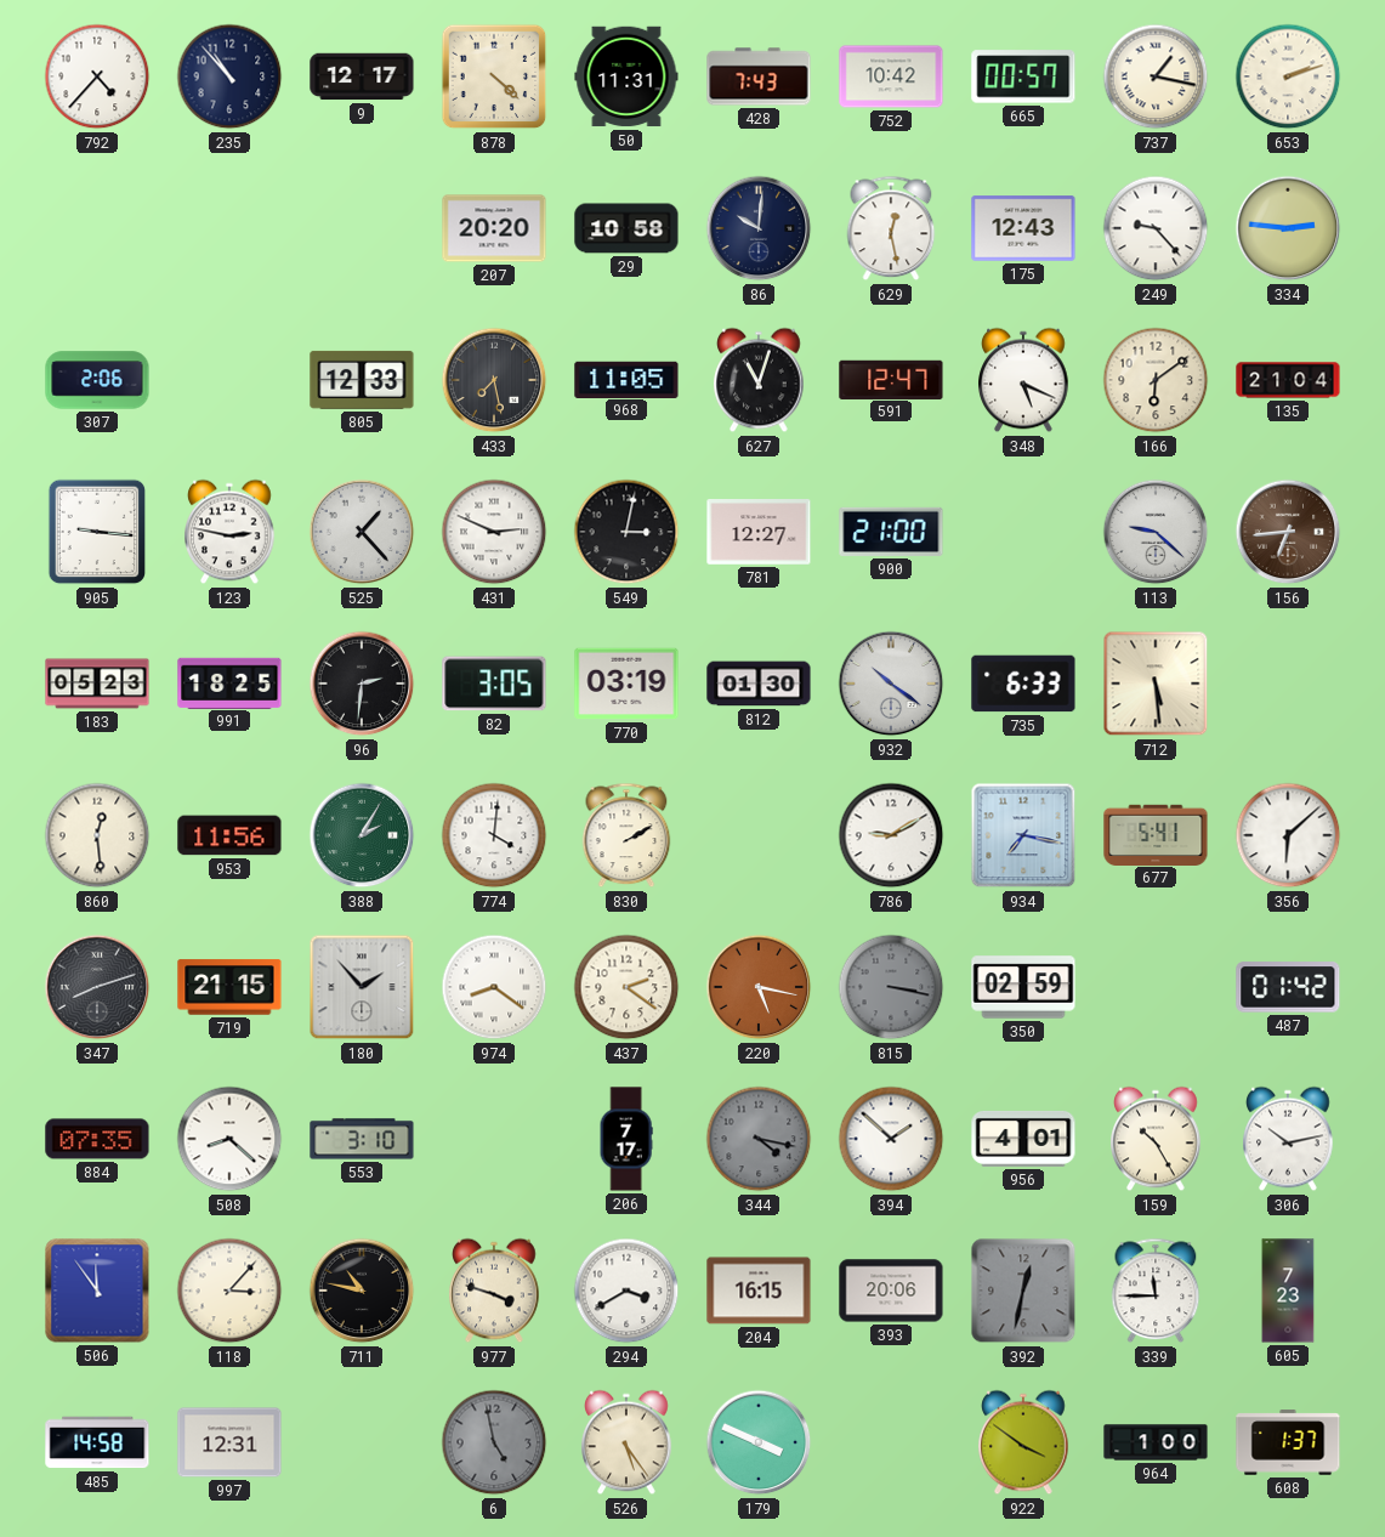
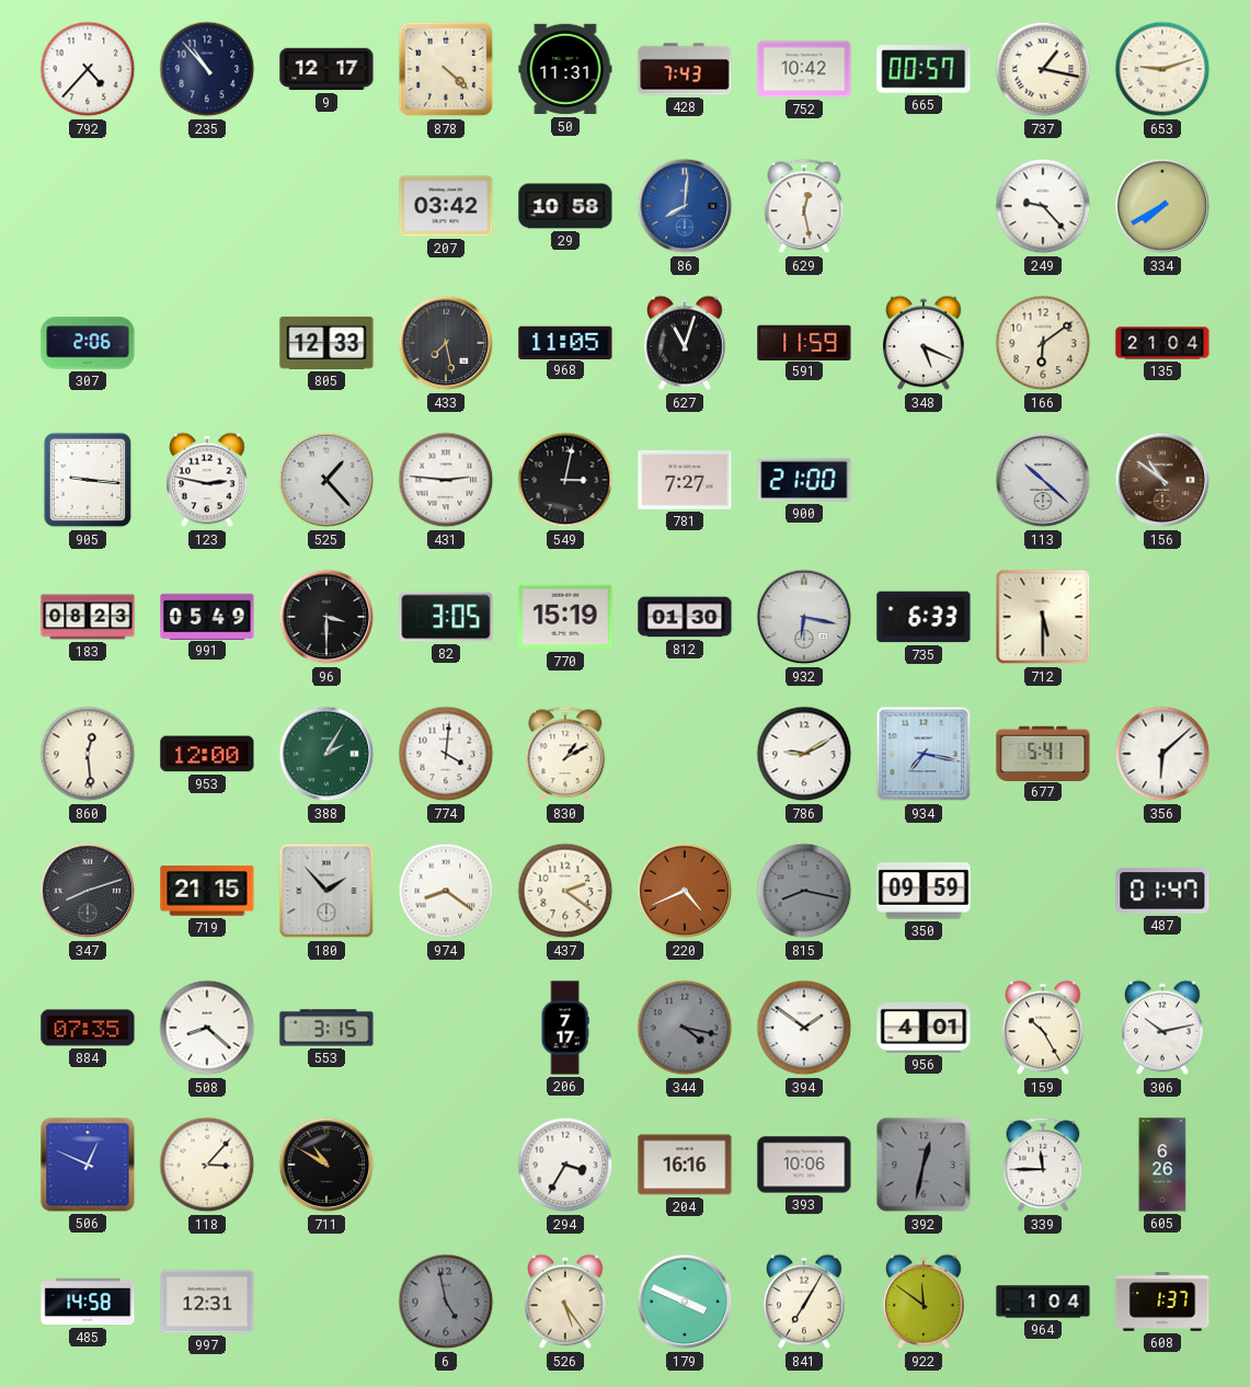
653: 2:12 -> 9:12 (1162, 69)
207: 20:20 -> 03:42 (446, 206)
86: 10:01 -> 8:01 (685, 206)
86 dial: navy -> blue (685, 206)
175: 12:43 -> none (1023, 228)
334: 2:46 -> 7:40 (1162, 206)
591: 12:47 -> 11:59 (804, 342)
431: 2:49 -> 2:46 (446, 480)
781: 12:27 -> 7:27 (685, 481)
113: 9:22 -> 10:22 (1043, 480)
156: 6:44 -> 10:51 (1162, 480)
183: 05:23 -> 08:23 (88, 617)
991: 18:25 -> 05:49 (207, 616)
96: 2:31 -> 3:30 (326, 617)
770: 03:19 -> 15:19 (565, 617)
932: 10:21 -> 6:17 (804, 617)
712: 5:29 -> 5:30 (1043, 617)
953: 11:56 -> 12:00 (207, 754)
830: 2:10 -> 1:10 (565, 754)
220: 5:17 -> 4:41 (685, 891)
815: 3:17 -> 8:17 (804, 891)
350: 02:59 -> 09:59 (924, 891)
487: 01:42 -> 01:47 (1162, 891)
553: 3:10 -> 3:15 (326, 1028)
394: 1:52 -> 1:51 (804, 1028)
506: 11:54 -> 12:49 (88, 1165)
711: 10:47 -> 10:50 (326, 1165)
977: 3:48 -> none (494, 1291)
294: 3:40 -> 3:35 (565, 1165)
204: 16:15 -> 16:16 (685, 1165)
393: 20:06 -> 10:06 (804, 1165)
605: 7:23 -> 6:26 (1162, 1165)
841: none -> 7:05 (804, 1302)
922: 3:51 -> 11:51 (924, 1302)
964: 1:00 -> 1:04 (1043, 1302)
